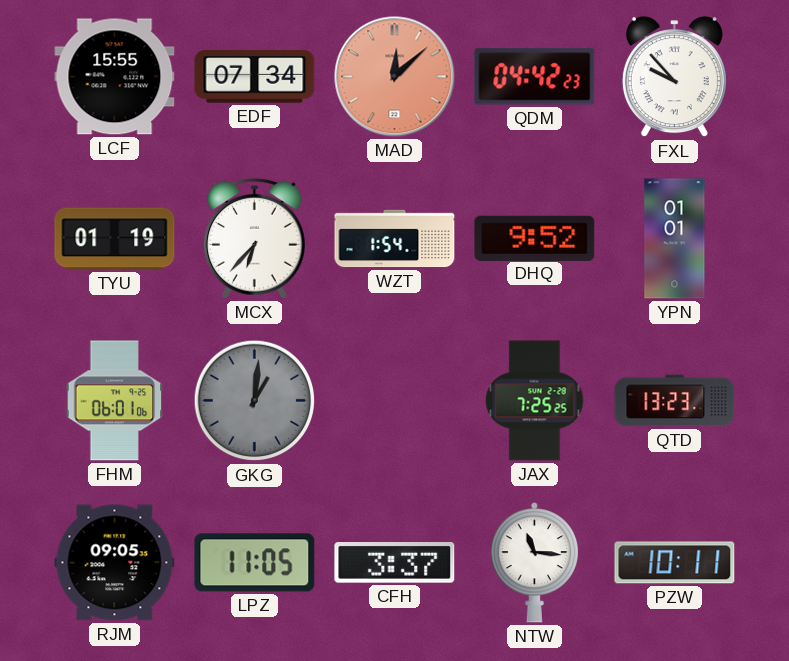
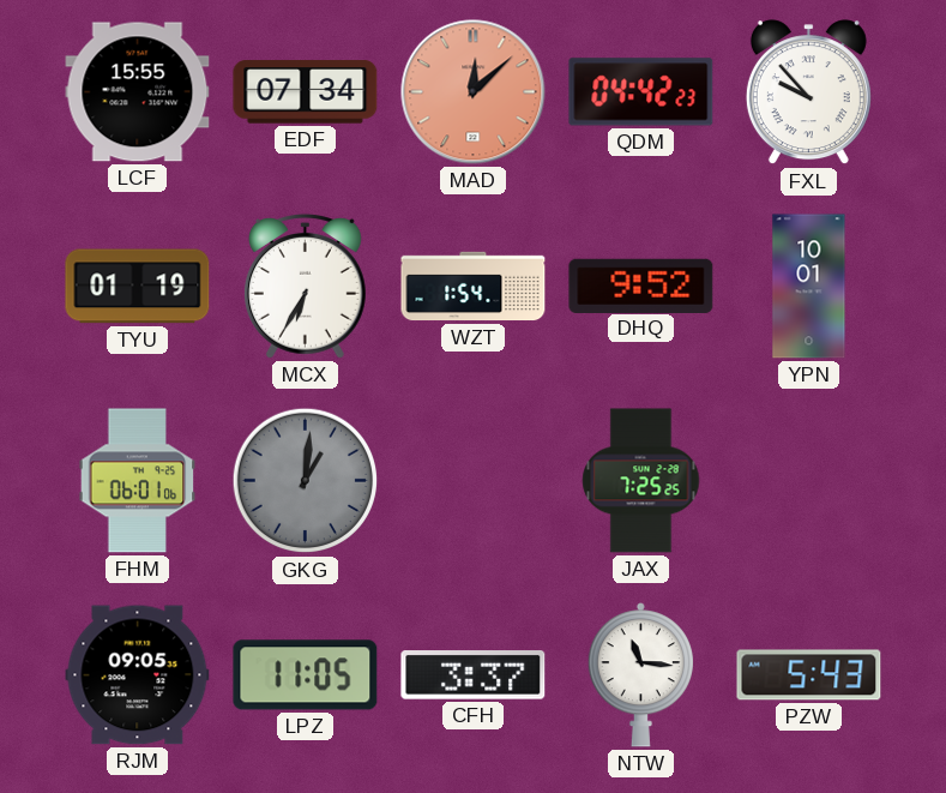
MCX: 6:37 -> 6:35 (305, 287)
YPN: 01:01 -> 10:01 (809, 287)
QTD: 13:23 -> none (675, 401)
PZW: 10:11 -> 5:43 (809, 675)
